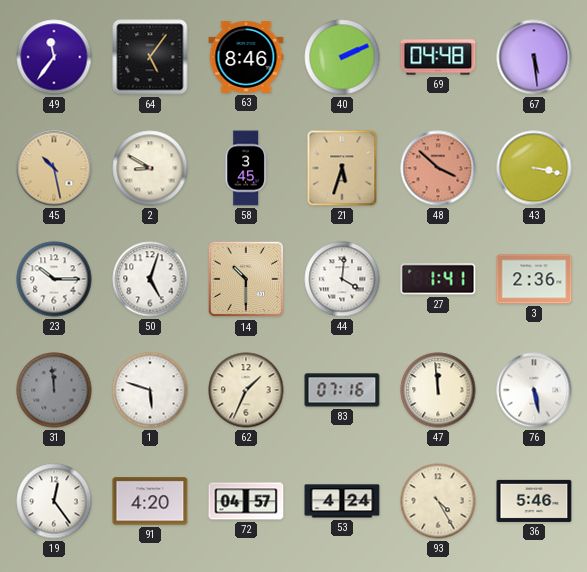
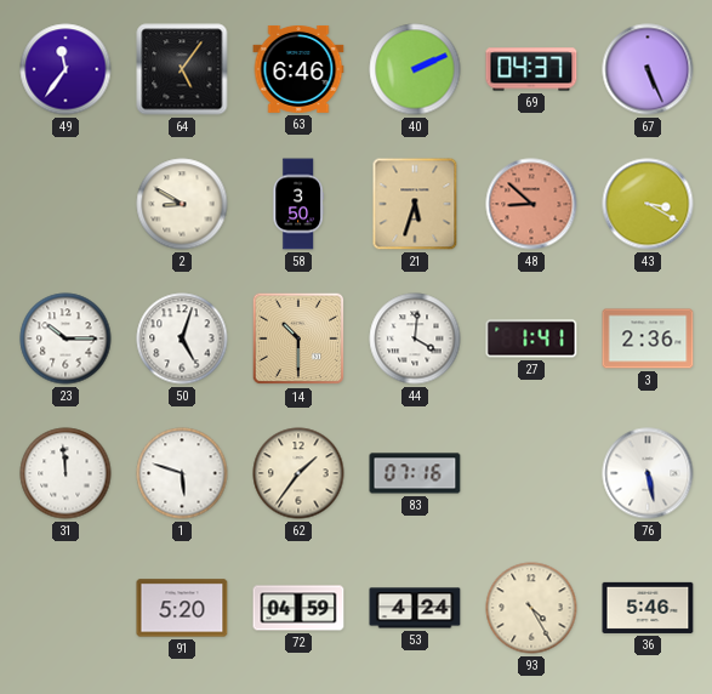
63: 8:46 -> 6:46 (298, 69)
69: 04:48 -> 04:37 (531, 69)
67: 5:29 -> 5:26 (648, 69)
45: 10:28 -> none (54, 168)
58: 3:45 -> 3:50 (298, 204)
48: 3:52 -> 8:52 (531, 204)
43: 3:17 -> 3:20 (648, 204)
31 dial: grey -> white (65, 473)
62: 1:34 -> 1:36 (298, 473)
47: 11:59 -> none (438, 390)
19: 12:24 -> none (54, 501)
91: 4:20 -> 5:20 (182, 608)
72: 04:57 -> 04:59 (298, 608)
